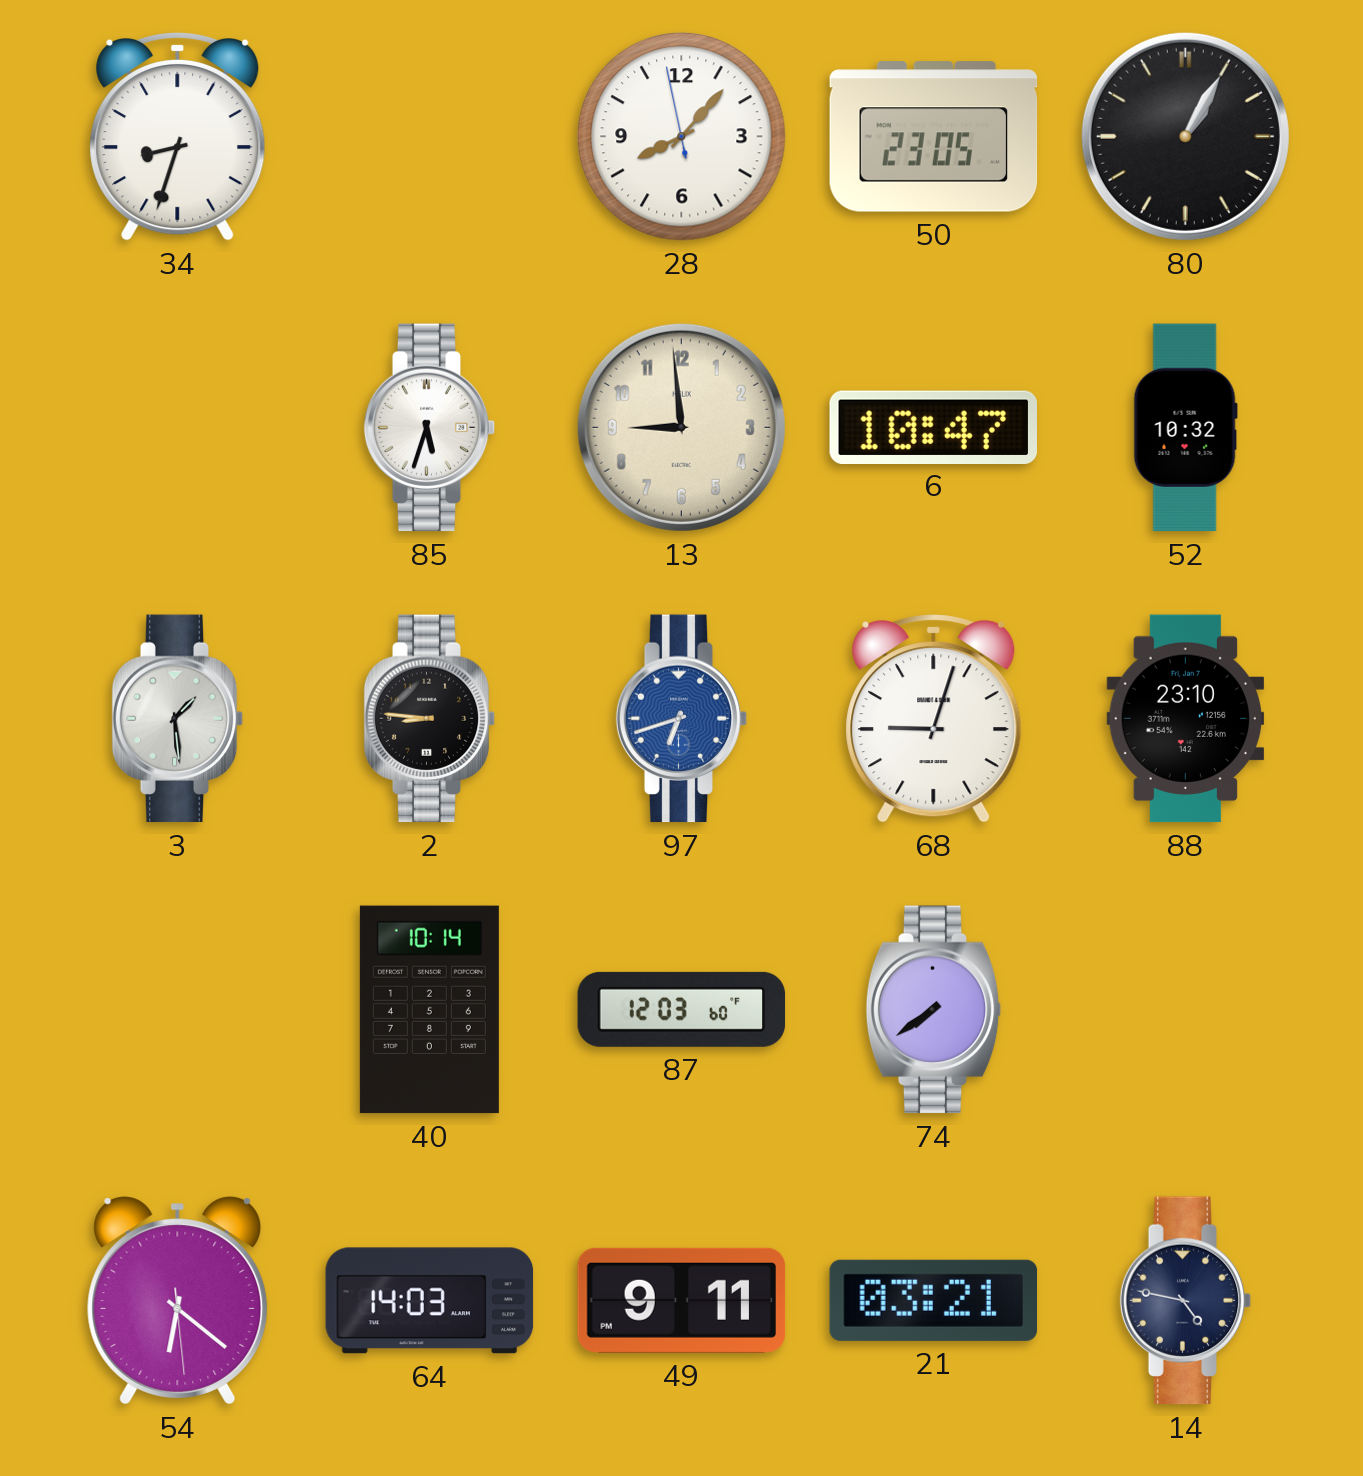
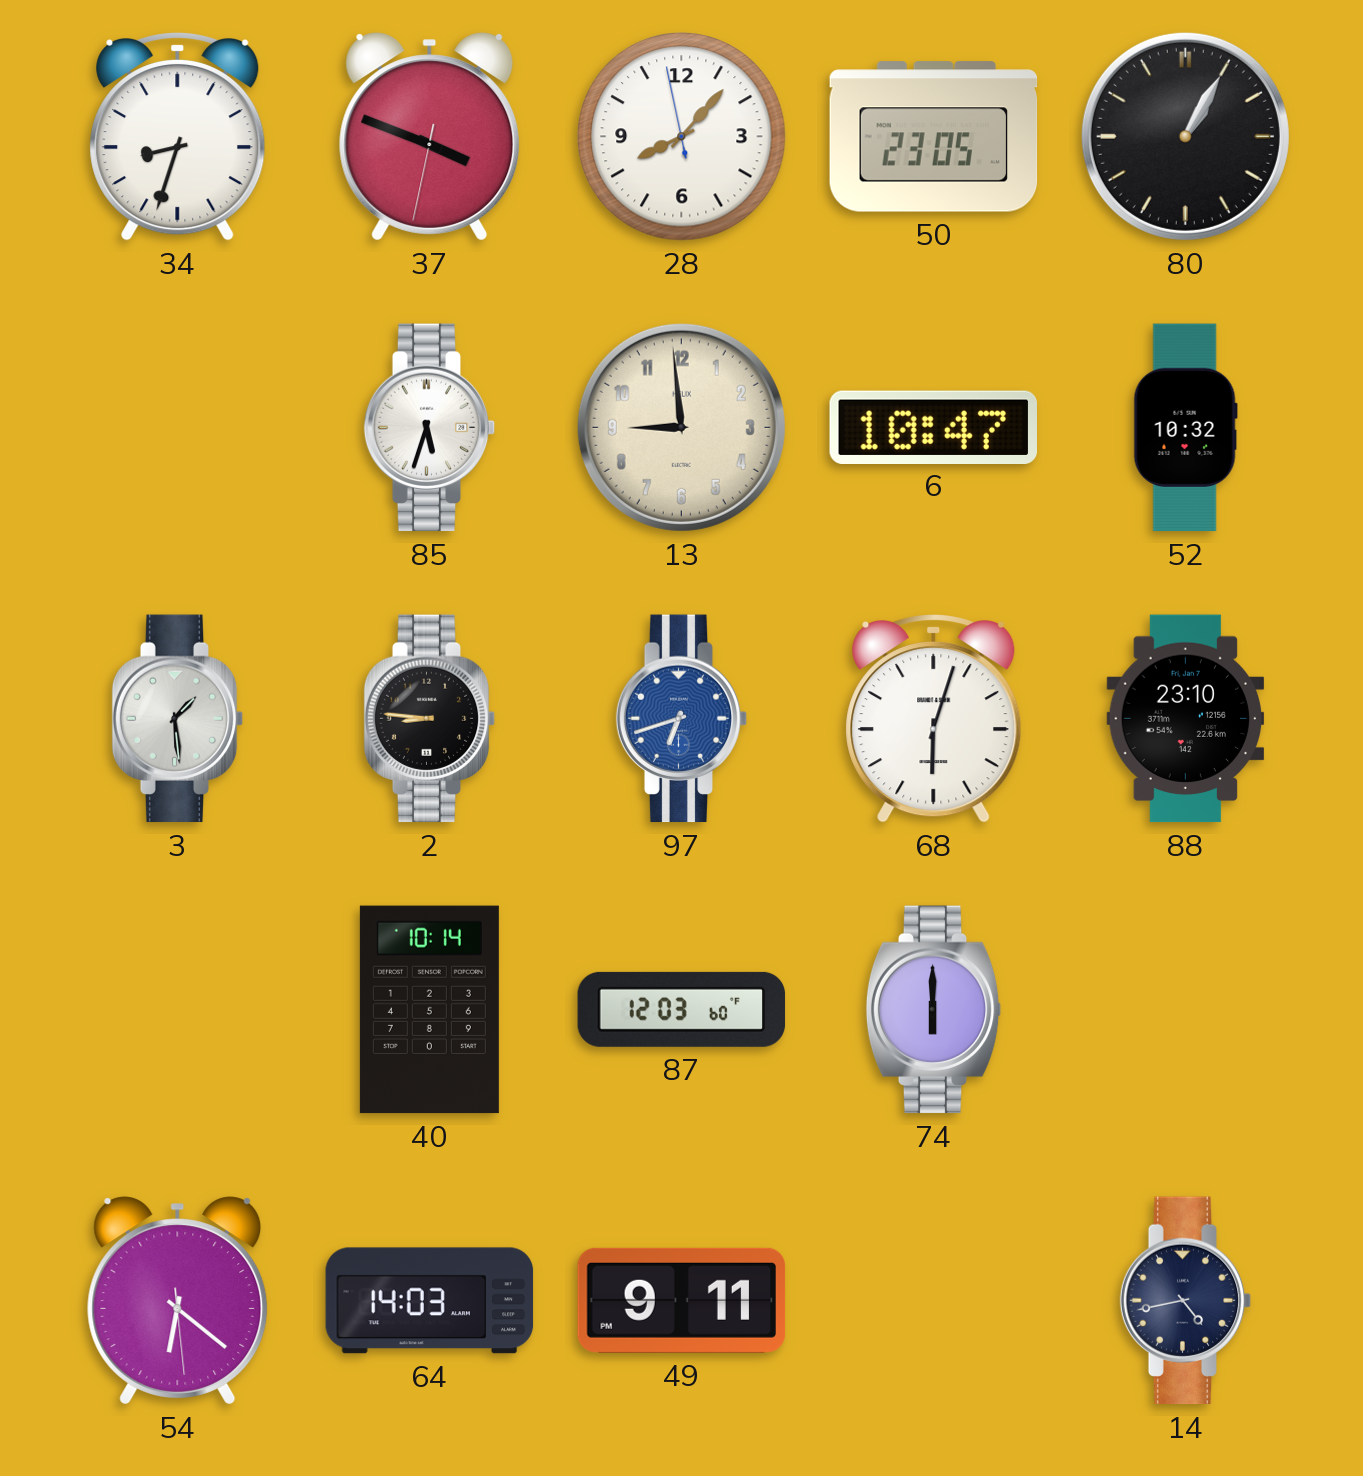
37: none -> 3:48 (430, 137)
68: 9:03 -> 6:03 (934, 718)
74: 7:39 -> 6:00 (934, 1010)
21: 03:21 -> none (934, 1300)
14: 4:47 -> 4:43 (1186, 1301)
